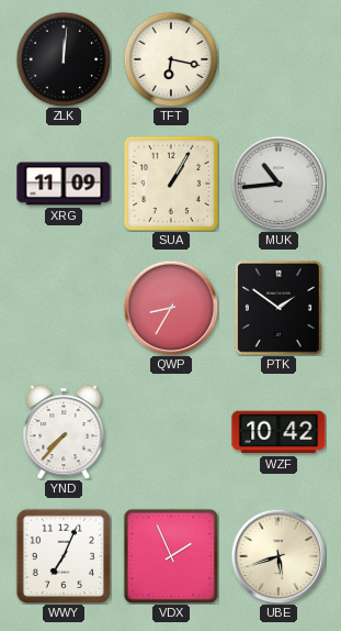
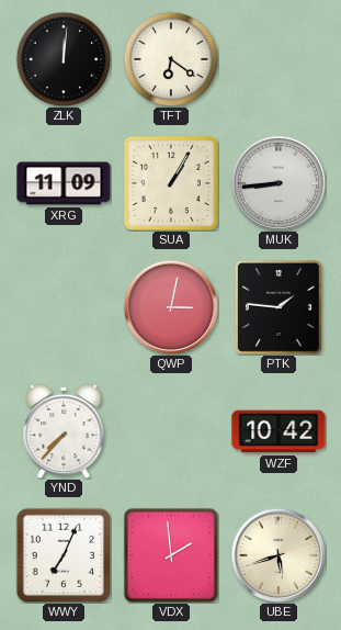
TFT: 6:17 -> 6:21 (171, 59)
MUK: 10:44 -> 8:44 (279, 183)
QWP: 8:35 -> 3:02 (171, 307)
PTK: 1:51 -> 1:46 (279, 307)
VDX: 1:56 -> 1:59 (171, 555)
